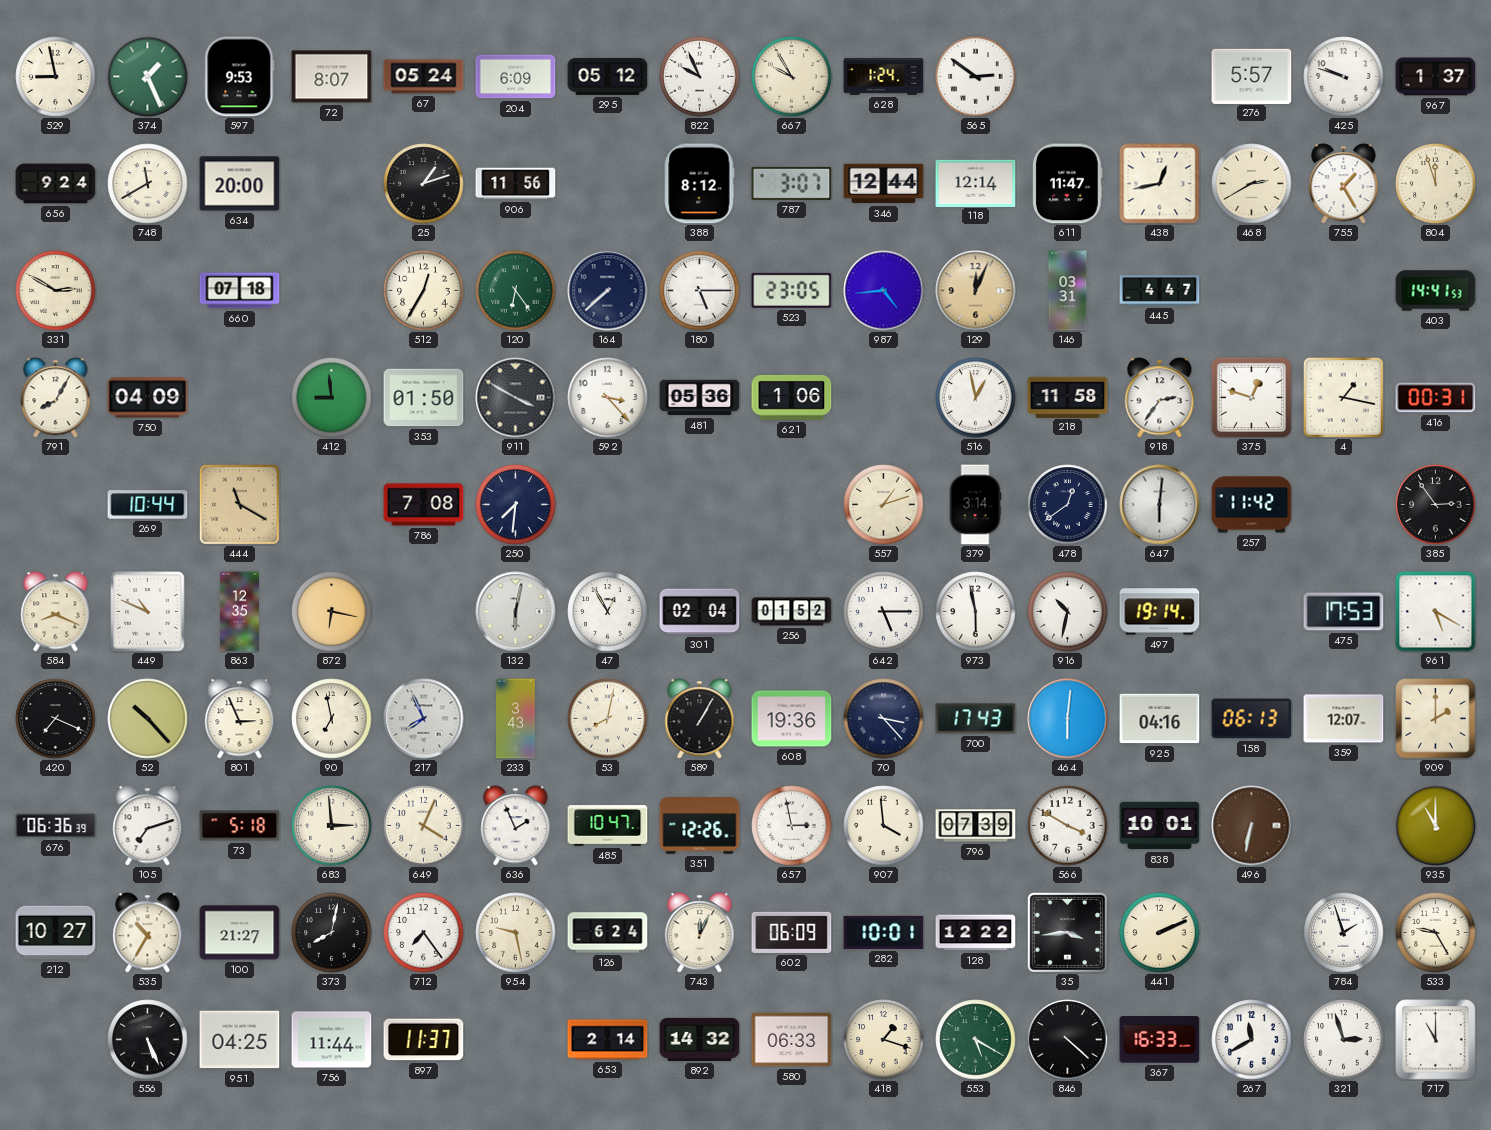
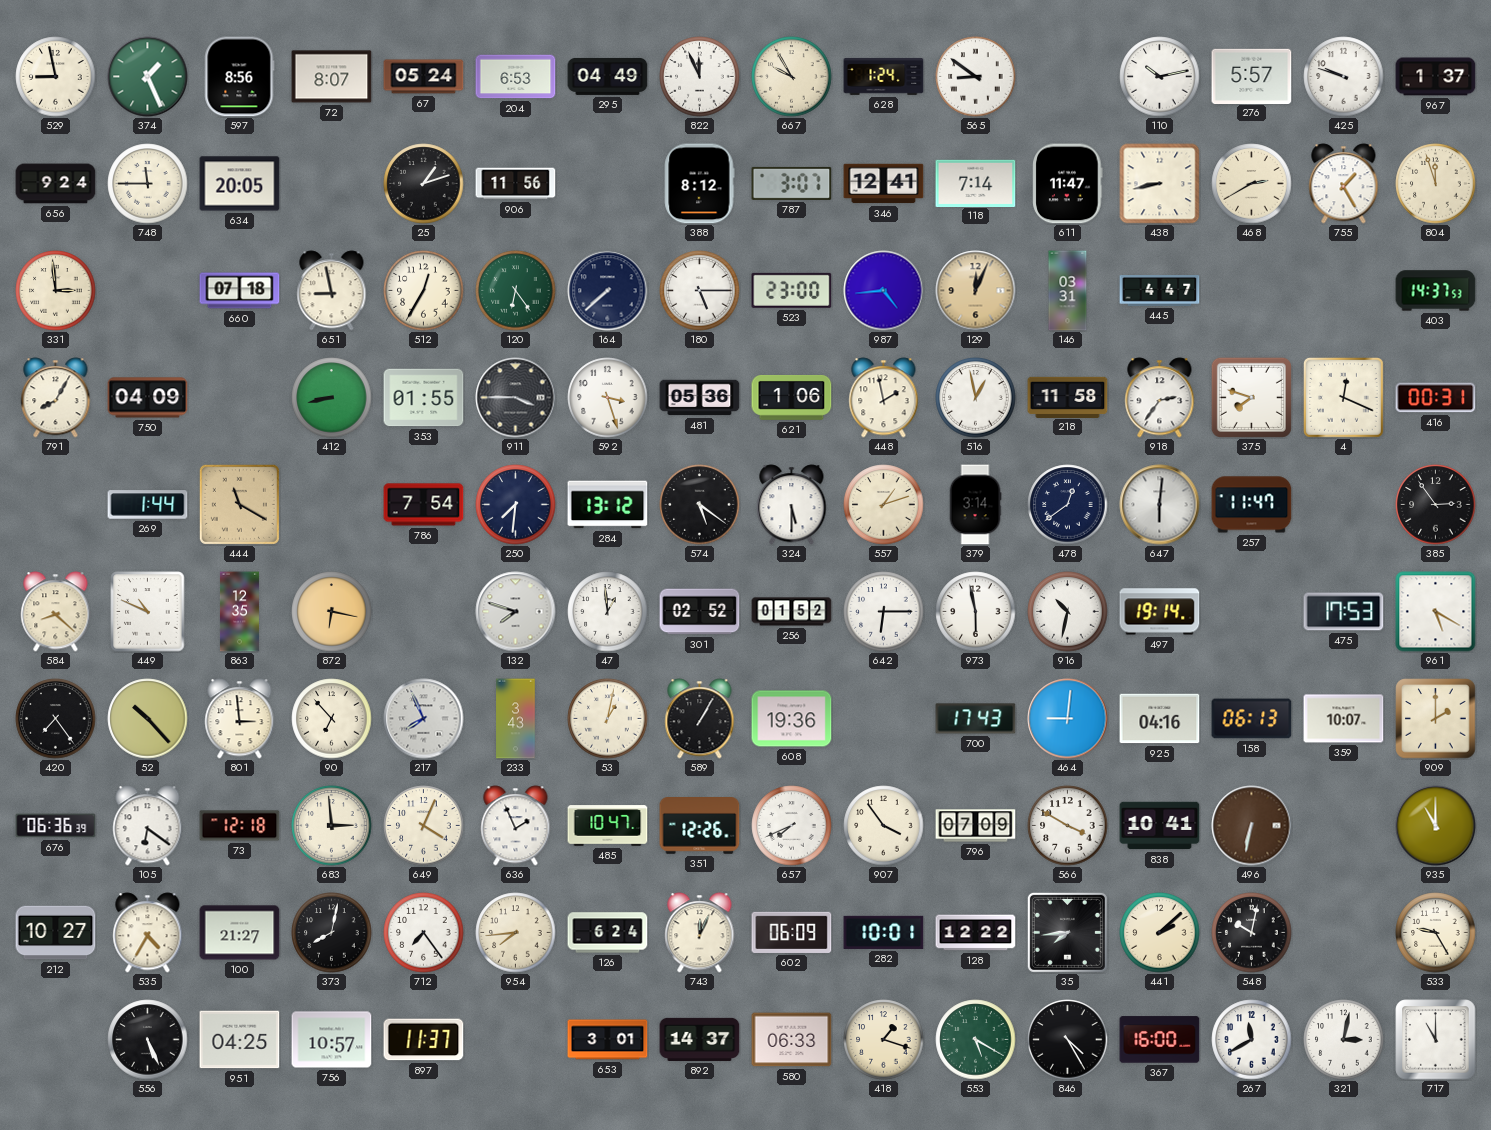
597: 9:53 -> 8:56 (240, 77)
204: 6:09 -> 6:53 (516, 77)
295: 05:12 -> 04:49 (608, 76)
822: 9:56 -> 11:56 (700, 77)
565: 2:51 -> 8:51 (976, 77)
110: none -> 10:13 (1160, 77)
748: 11:40 -> 11:45 (148, 184)
634: 20:00 -> 20:05 (240, 184)
346: 12:44 -> 12:41 (884, 184)
118: 12:14 -> 7:14 (976, 183)
438: 12:43 -> 8:43 (1160, 184)
331: 2:50 -> 2:59 (56, 291)
651: none -> 8:58 (332, 291)
523: 23:05 -> 23:00 (792, 290)
403: 14:41 -> 14:37 (1436, 291)
412: 8:59 -> 8:43 (332, 398)
353: 01:50 -> 01:55 (424, 398)
911: 3:50 -> 3:45 (516, 398)
592: 3:23 -> 3:27 (608, 398)
448: none -> 1:58 (884, 398)
375: 12:48 -> 7:48 (1251, 397)
4: 1:17 -> 12:19 (1344, 398)
269: 10:44 -> 1:44 (148, 505)
786: 7:08 -> 7:54 (424, 505)
284: none -> 13:12 (608, 505)
574: none -> 5:21 (700, 505)
324: none -> 5:30 (792, 505)
257: 11:42 -> 11:47 (1252, 505)
584: 8:19 -> 8:22 (56, 612)
132: 6:02 -> 7:48 (516, 612)
47: 12:55 -> 12:59 (608, 612)
301: 02:04 -> 02:52 (700, 612)
642: 5:15 -> 6:15 (884, 612)
420: 7:19 -> 7:24 (56, 719)
801: 2:56 -> 2:59 (240, 719)
90: 6:58 -> 6:53 (332, 719)
53: 8:02 -> 1:02 (608, 719)
70: 3:23 -> none (884, 719)
464: 6:01 -> 9:01 (1068, 719)
359: 12:07 -> 10:07 (1344, 719)
105: 7:12 -> 6:21 (148, 826)
73: 5:18 -> 12:18 (240, 826)
657: 2:58 -> 7:41 (792, 826)
907: 3:59 -> 3:54 (884, 826)
796: 07:39 -> 07:09 (976, 826)
838: 10:01 -> 10:41 (1160, 826)
535: 10:35 -> 4:35 (148, 933)
954: 9:28 -> 7:44 (516, 933)
35: 3:44 -> 7:44 (1067, 932)
441: 2:11 -> 2:08 (1160, 933)
548: none -> 10:02 (1252, 933)
784: 1:57 -> none (1344, 933)
756: 11:44 -> 10:57 (332, 1040)
653: 2:14 -> 3:01 (608, 1040)
892: 14:32 -> 14:37 (700, 1039)
846: 4:22 -> 4:25 (1068, 1040)
367: 16:33 -> 16:00 (1160, 1040)
321: 2:57 -> 3:02 (1344, 1040)
